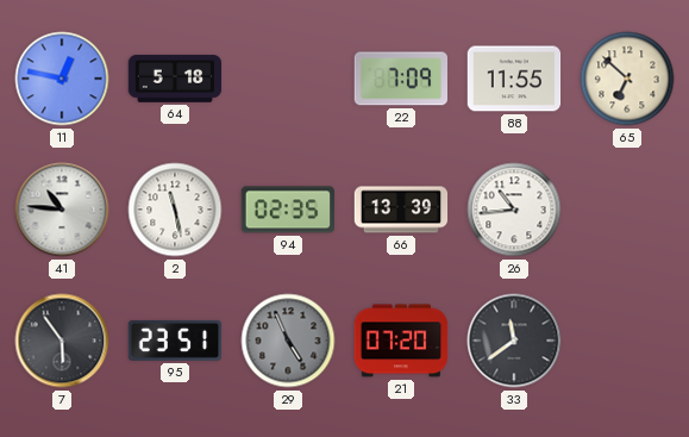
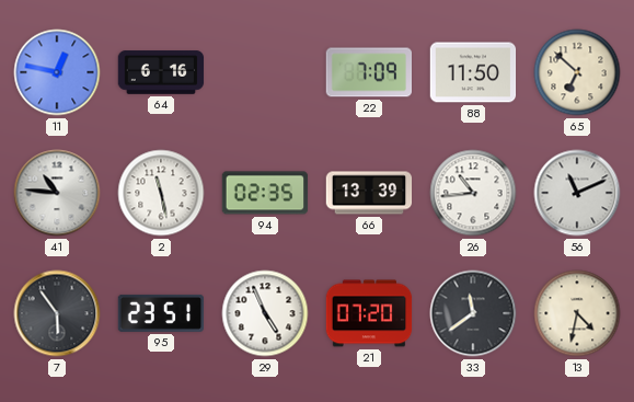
64: 5:18 -> 6:16 (161, 72)
88: 11:55 -> 11:50 (473, 72)
56: none -> 11:11 (577, 193)
29 dial: grey -> white (265, 313)
13: none -> 4:32 (577, 313)
